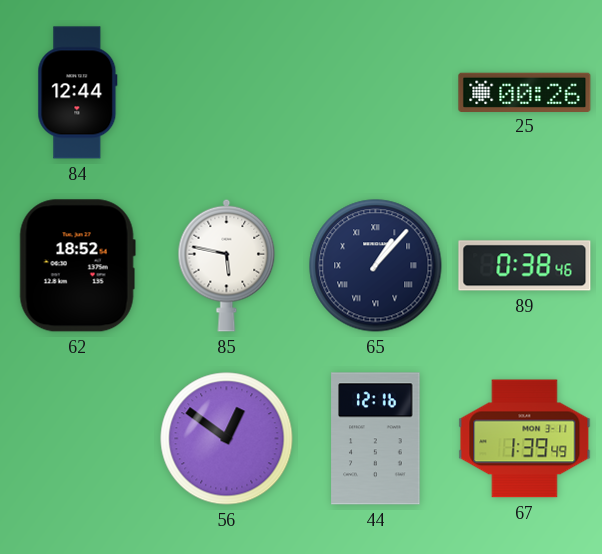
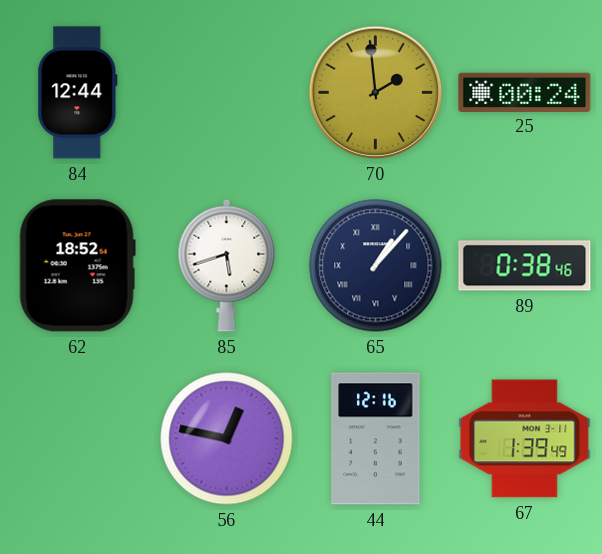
70: none -> 1:59 (375, 92)
25: 00:26 -> 00:24 (525, 92)
85: 5:47 -> 5:42 (227, 265)
56: 12:51 -> 12:47 (227, 439)
